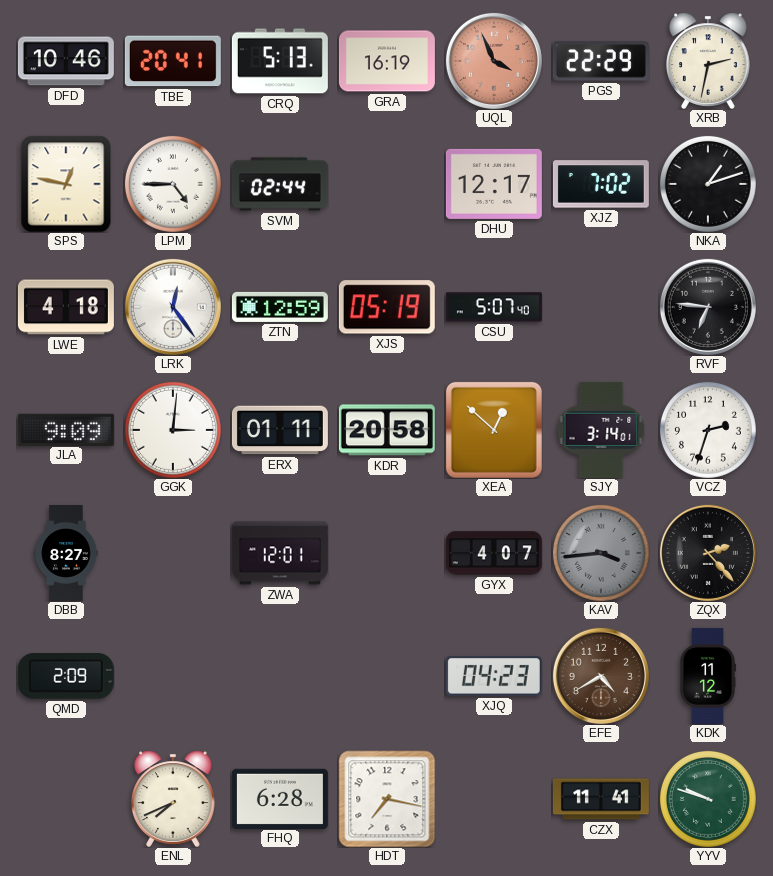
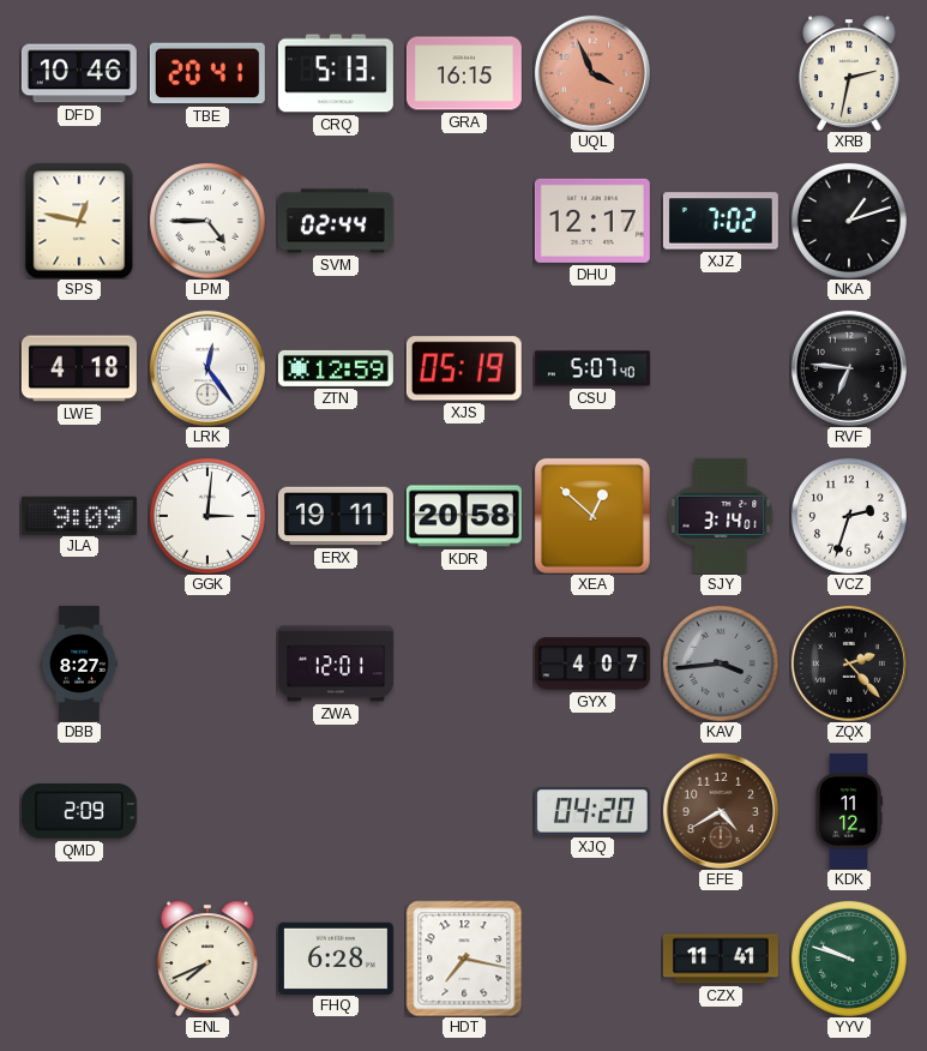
GRA: 16:19 -> 16:15 (464, 73)
PGS: 22:29 -> none (601, 61)
ERX: 01:11 -> 19:11 (336, 516)
XJQ: 04:23 -> 04:20 (592, 811)
